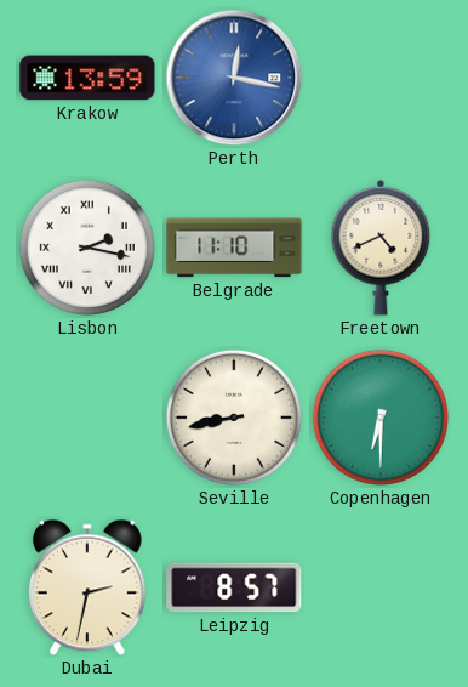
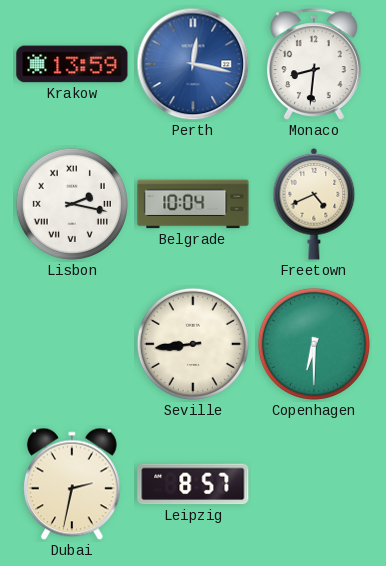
Monaco: none -> 8:31 (315, 64)
Belgrade: 11:10 -> 10:04 (193, 204)
Seville: 8:43 -> 8:44 (193, 344)
